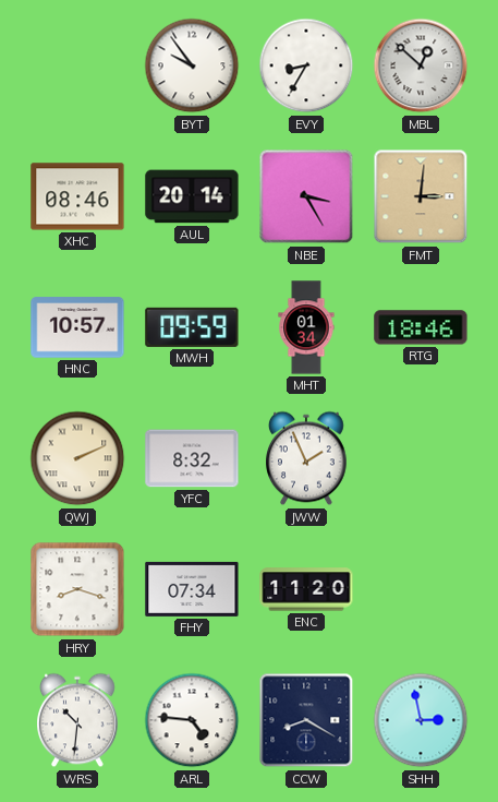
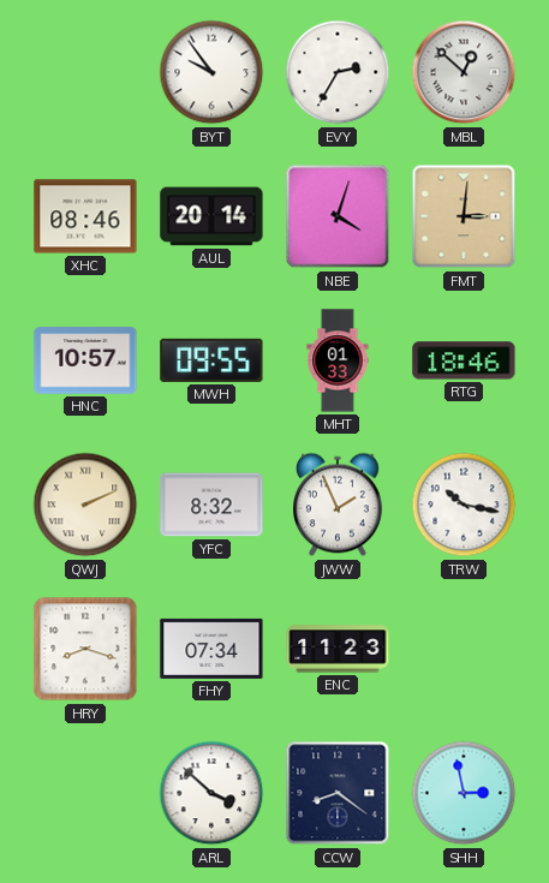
EVY: 8:35 -> 2:35 (338, 72)
NBE: 3:25 -> 4:03 (338, 216)
MWH: 09:59 -> 09:55 (211, 360)
MHT: 01:34 -> 01:33 (338, 360)
TRW: none -> 10:17 (464, 505)
ENC: 11:20 -> 11:23 (338, 649)
WRS: 10:31 -> none (78, 720)
ARL: 4:46 -> 3:52 (211, 793)
CCW: 8:20 -> 8:21 (338, 793)
